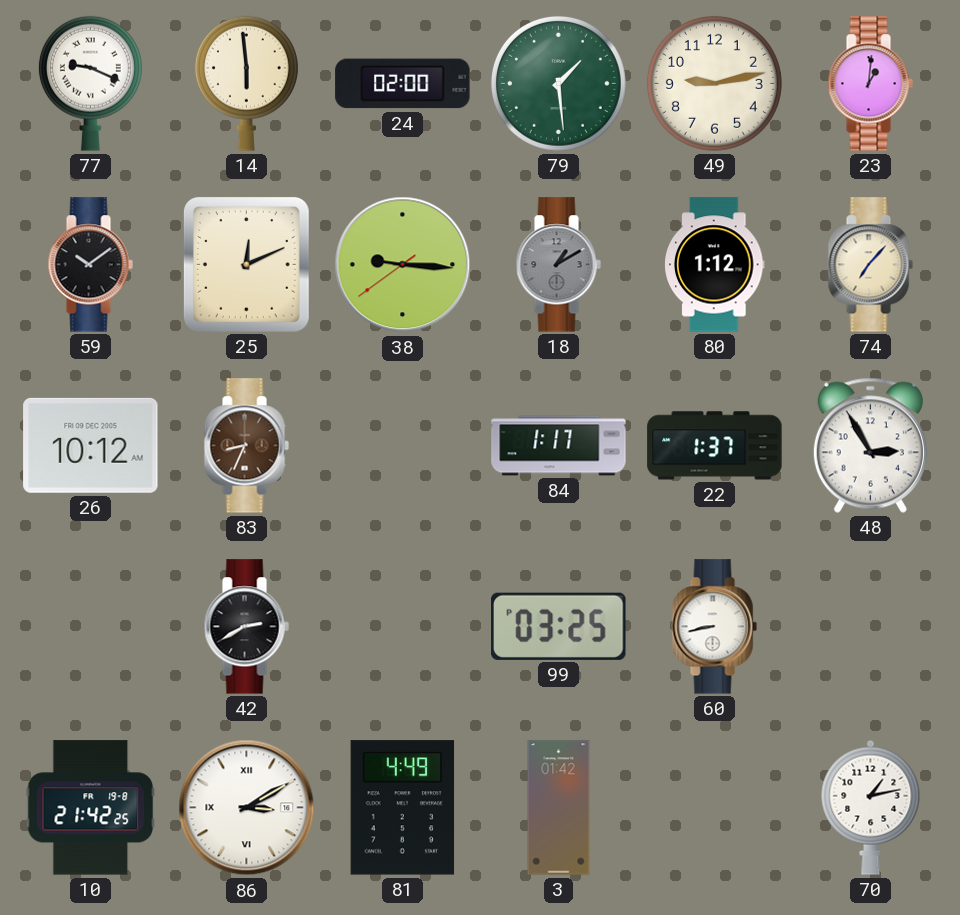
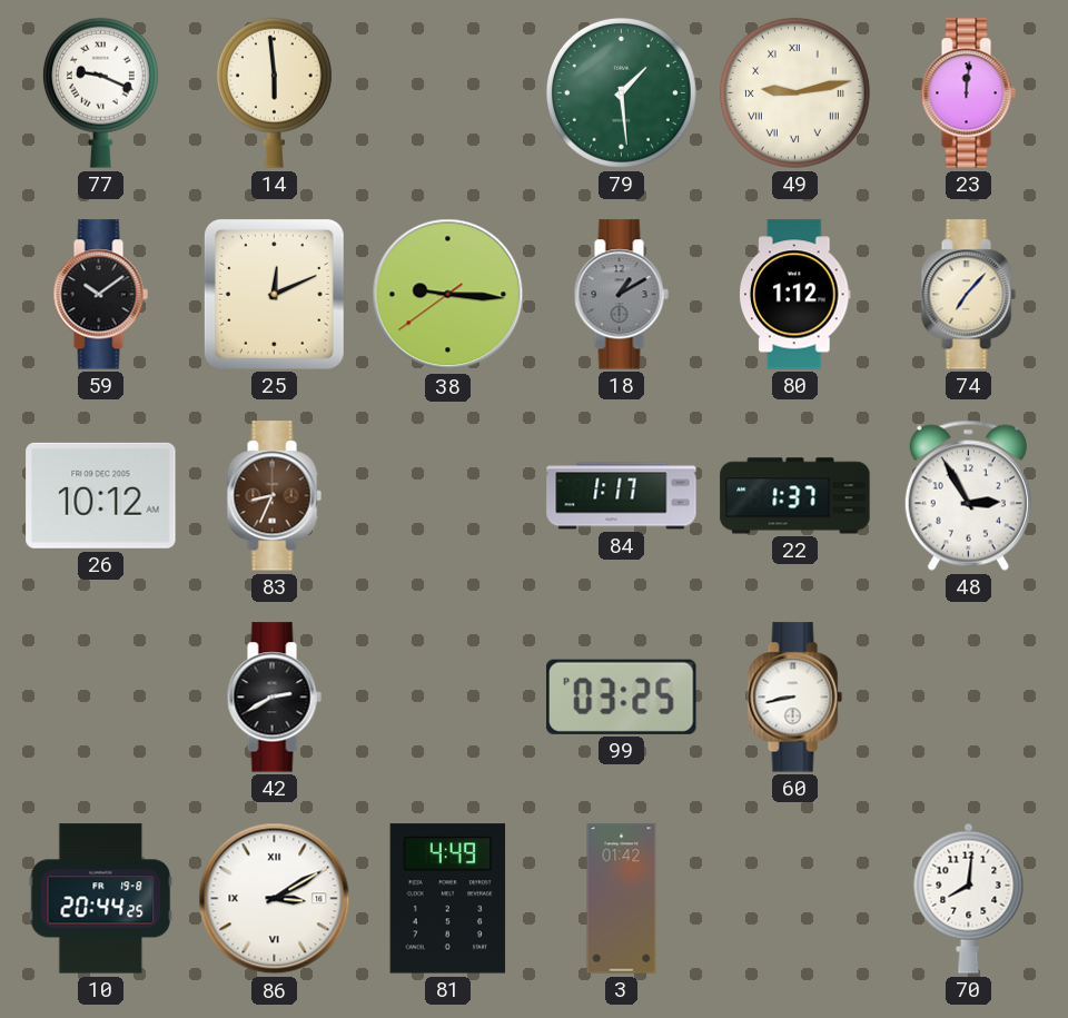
24: 02:00 -> none (403, 84)
49 numerals: Arabic -> Roman (794, 92)
23: 1:01 -> 12:01 (968, 93)
10: 21:42 -> 20:44 (101, 899)
70: 1:13 -> 8:01 (969, 898)
